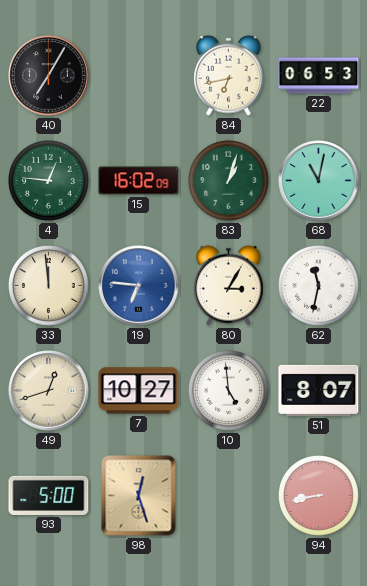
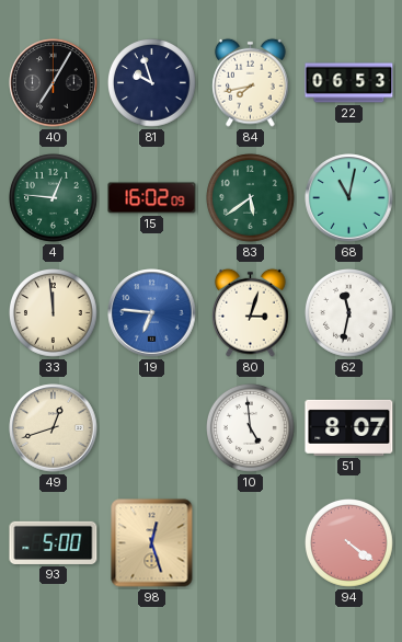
81: none -> 9:57 (152, 83)
84: 6:43 -> 7:43 (251, 82)
83: 1:03 -> 5:39 (251, 198)
80: 3:05 -> 3:03 (251, 312)
7: 10:27 -> none (139, 391)
94: 8:43 -> 4:21 (349, 543)
